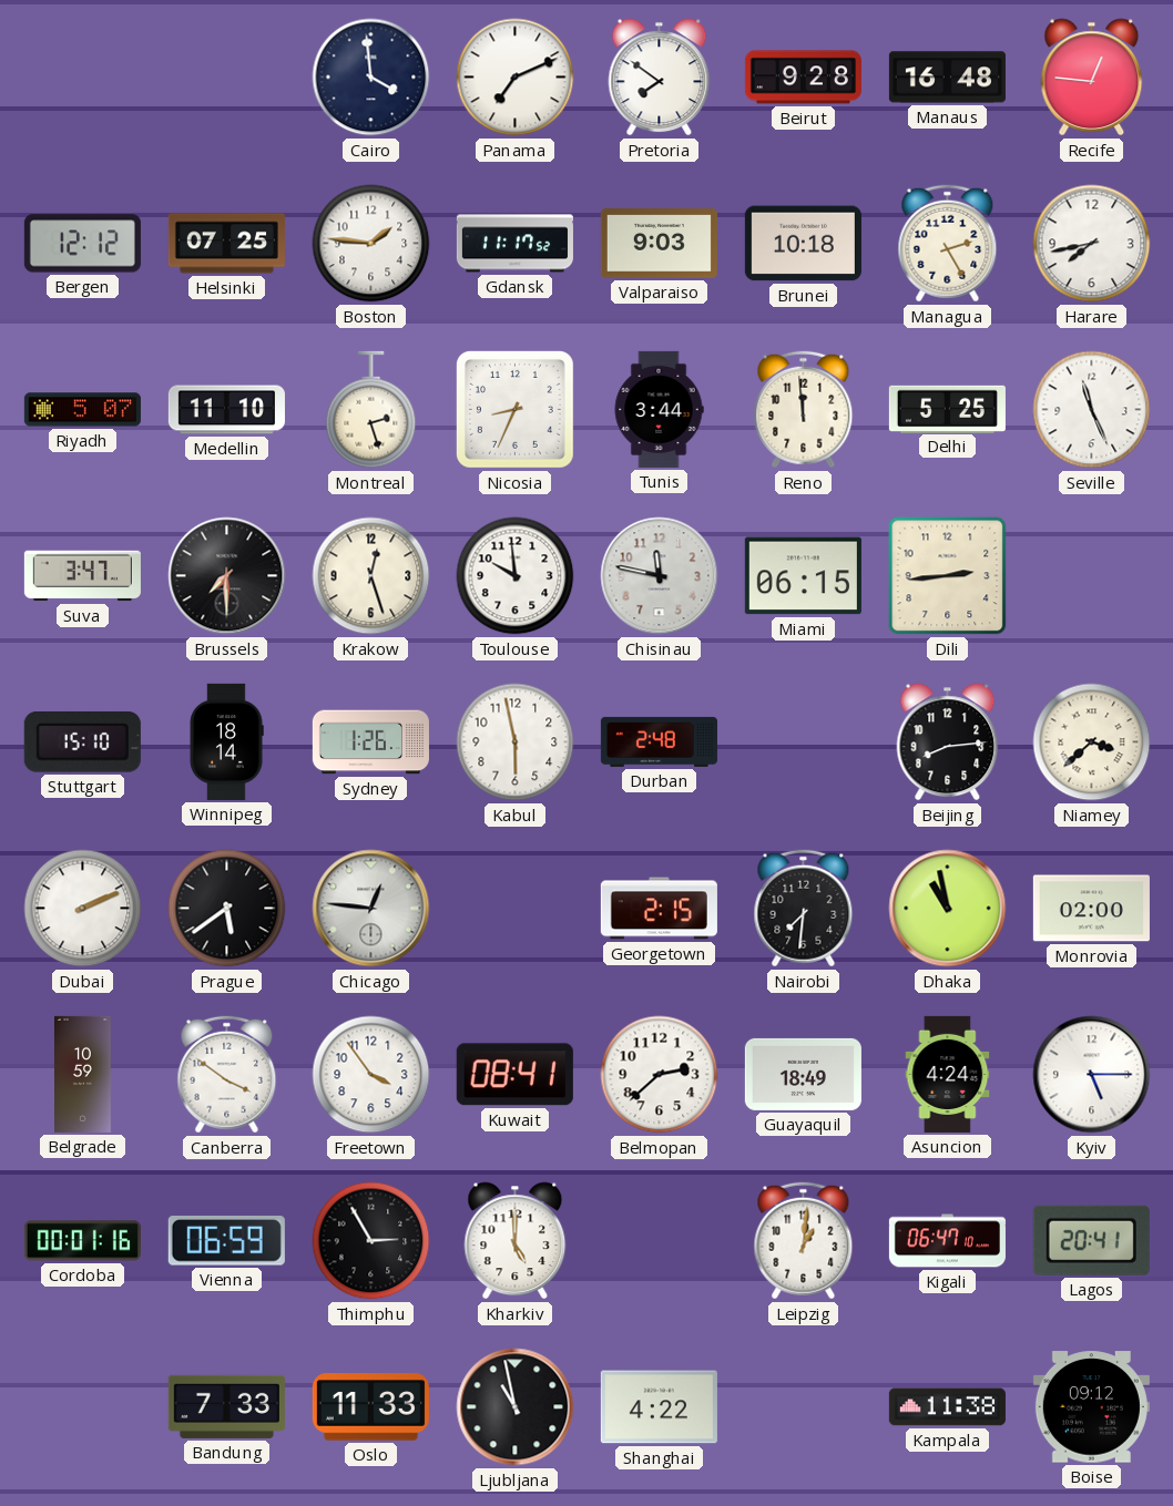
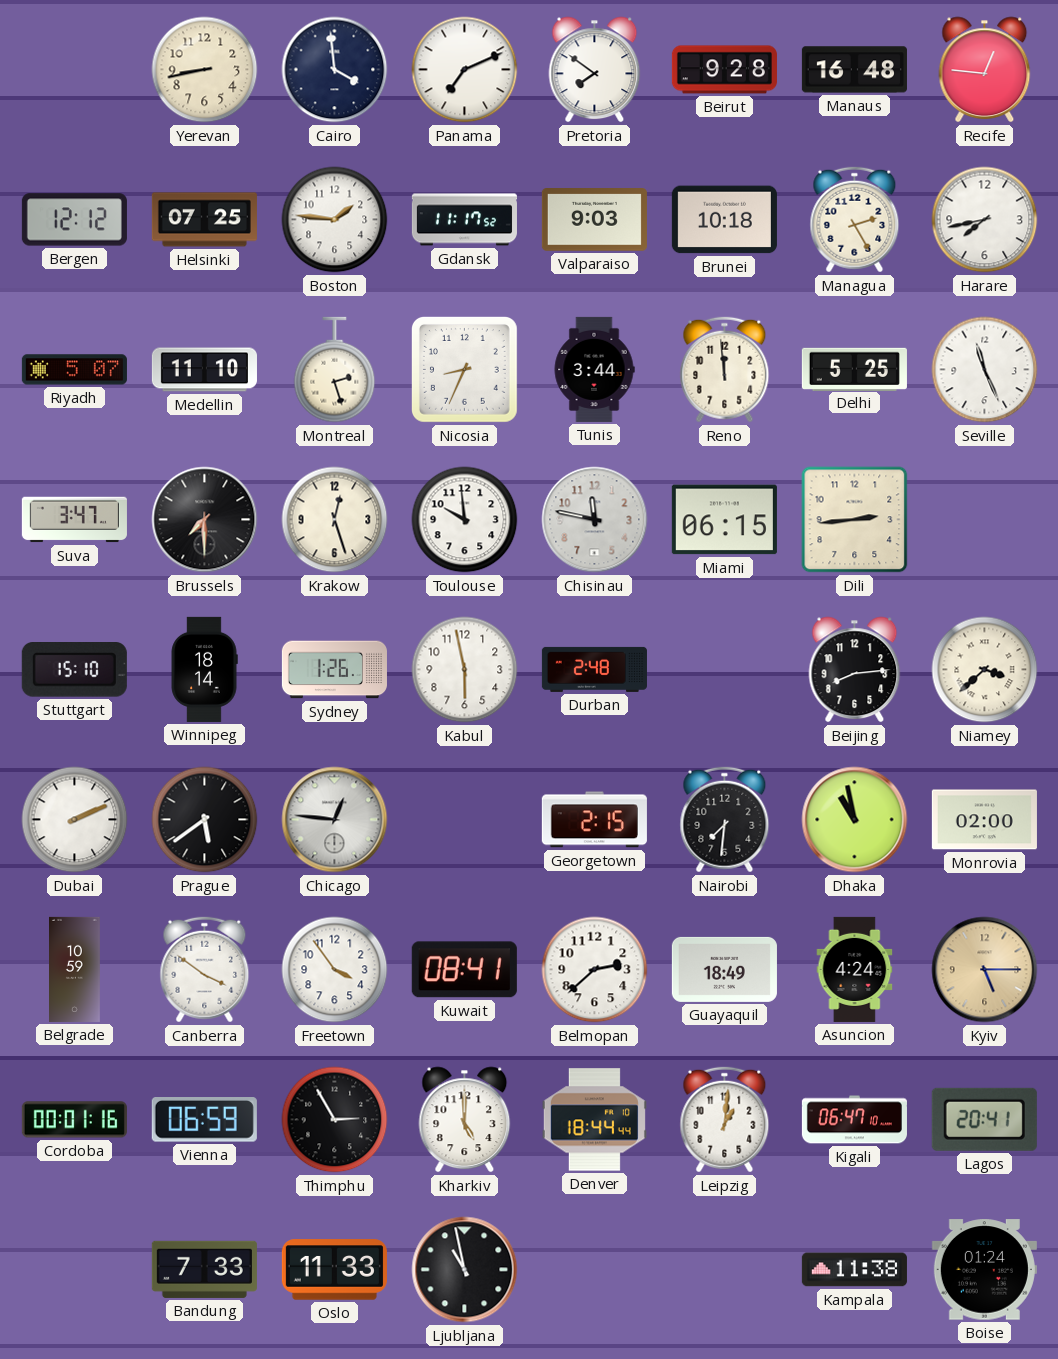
Yerevan: none -> 8:43 (205, 70)
Kyiv dial: white -> champagne (985, 970)
Denver: none -> 18:44 (594, 1120)
Shanghai: 4:22 -> none (659, 1407)
Boise: 09:12 -> 01:24 (984, 1270)
